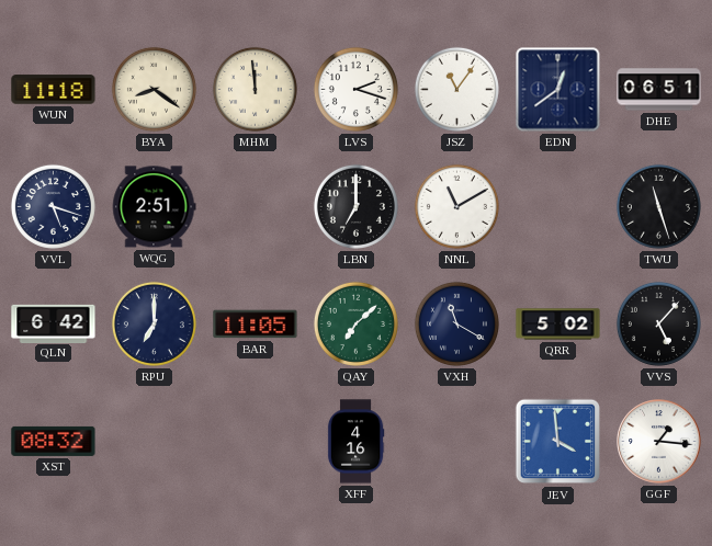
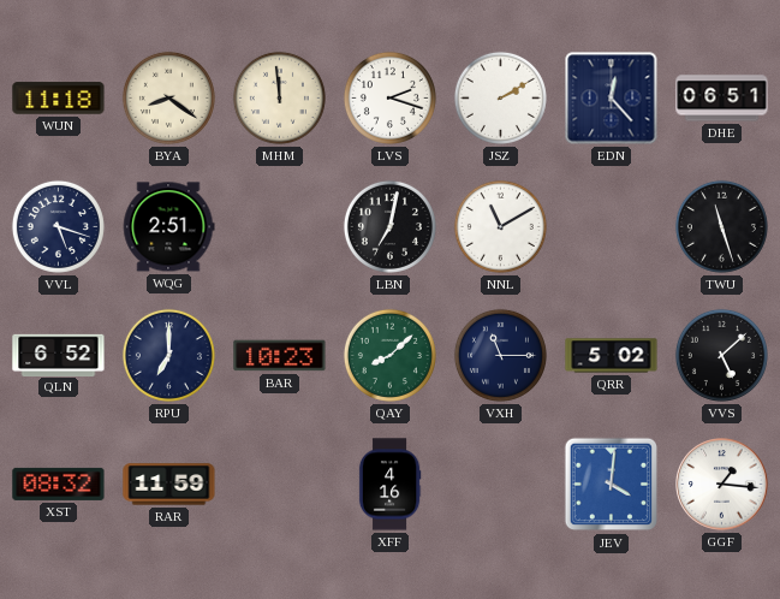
JSZ: 11:06 -> 2:10 (500, 97)
EDN: 12:39 -> 12:23 (612, 99)
LBN: 7:00 -> 7:02 (389, 226)
QLN: 6:42 -> 6:52 (59, 355)
BAR: 11:05 -> 10:23 (280, 356)
QAY: 7:08 -> 8:08 (389, 355)
VXH: 11:20 -> 11:15 (500, 355)
VVS: 5:07 -> 5:08 (721, 355)
RAR: none -> 11:59 (169, 485)
JEV: 3:59 -> 4:01 (612, 485)
